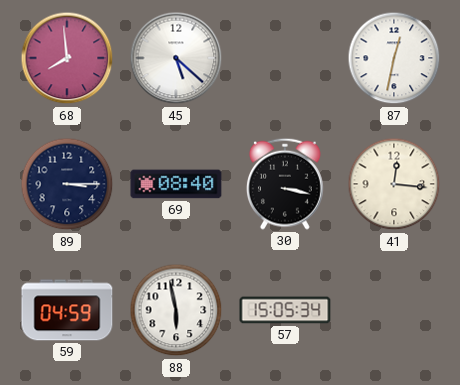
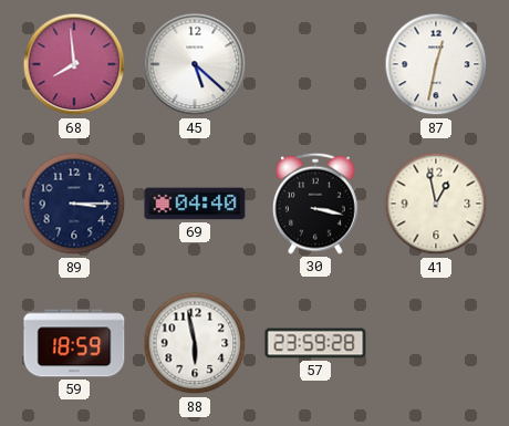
69: 08:40 -> 04:40 (195, 204)
41: 12:16 -> 12:58 (436, 204)
59: 04:59 -> 18:59 (74, 343)
57: 15:05 -> 23:59 (315, 343)
